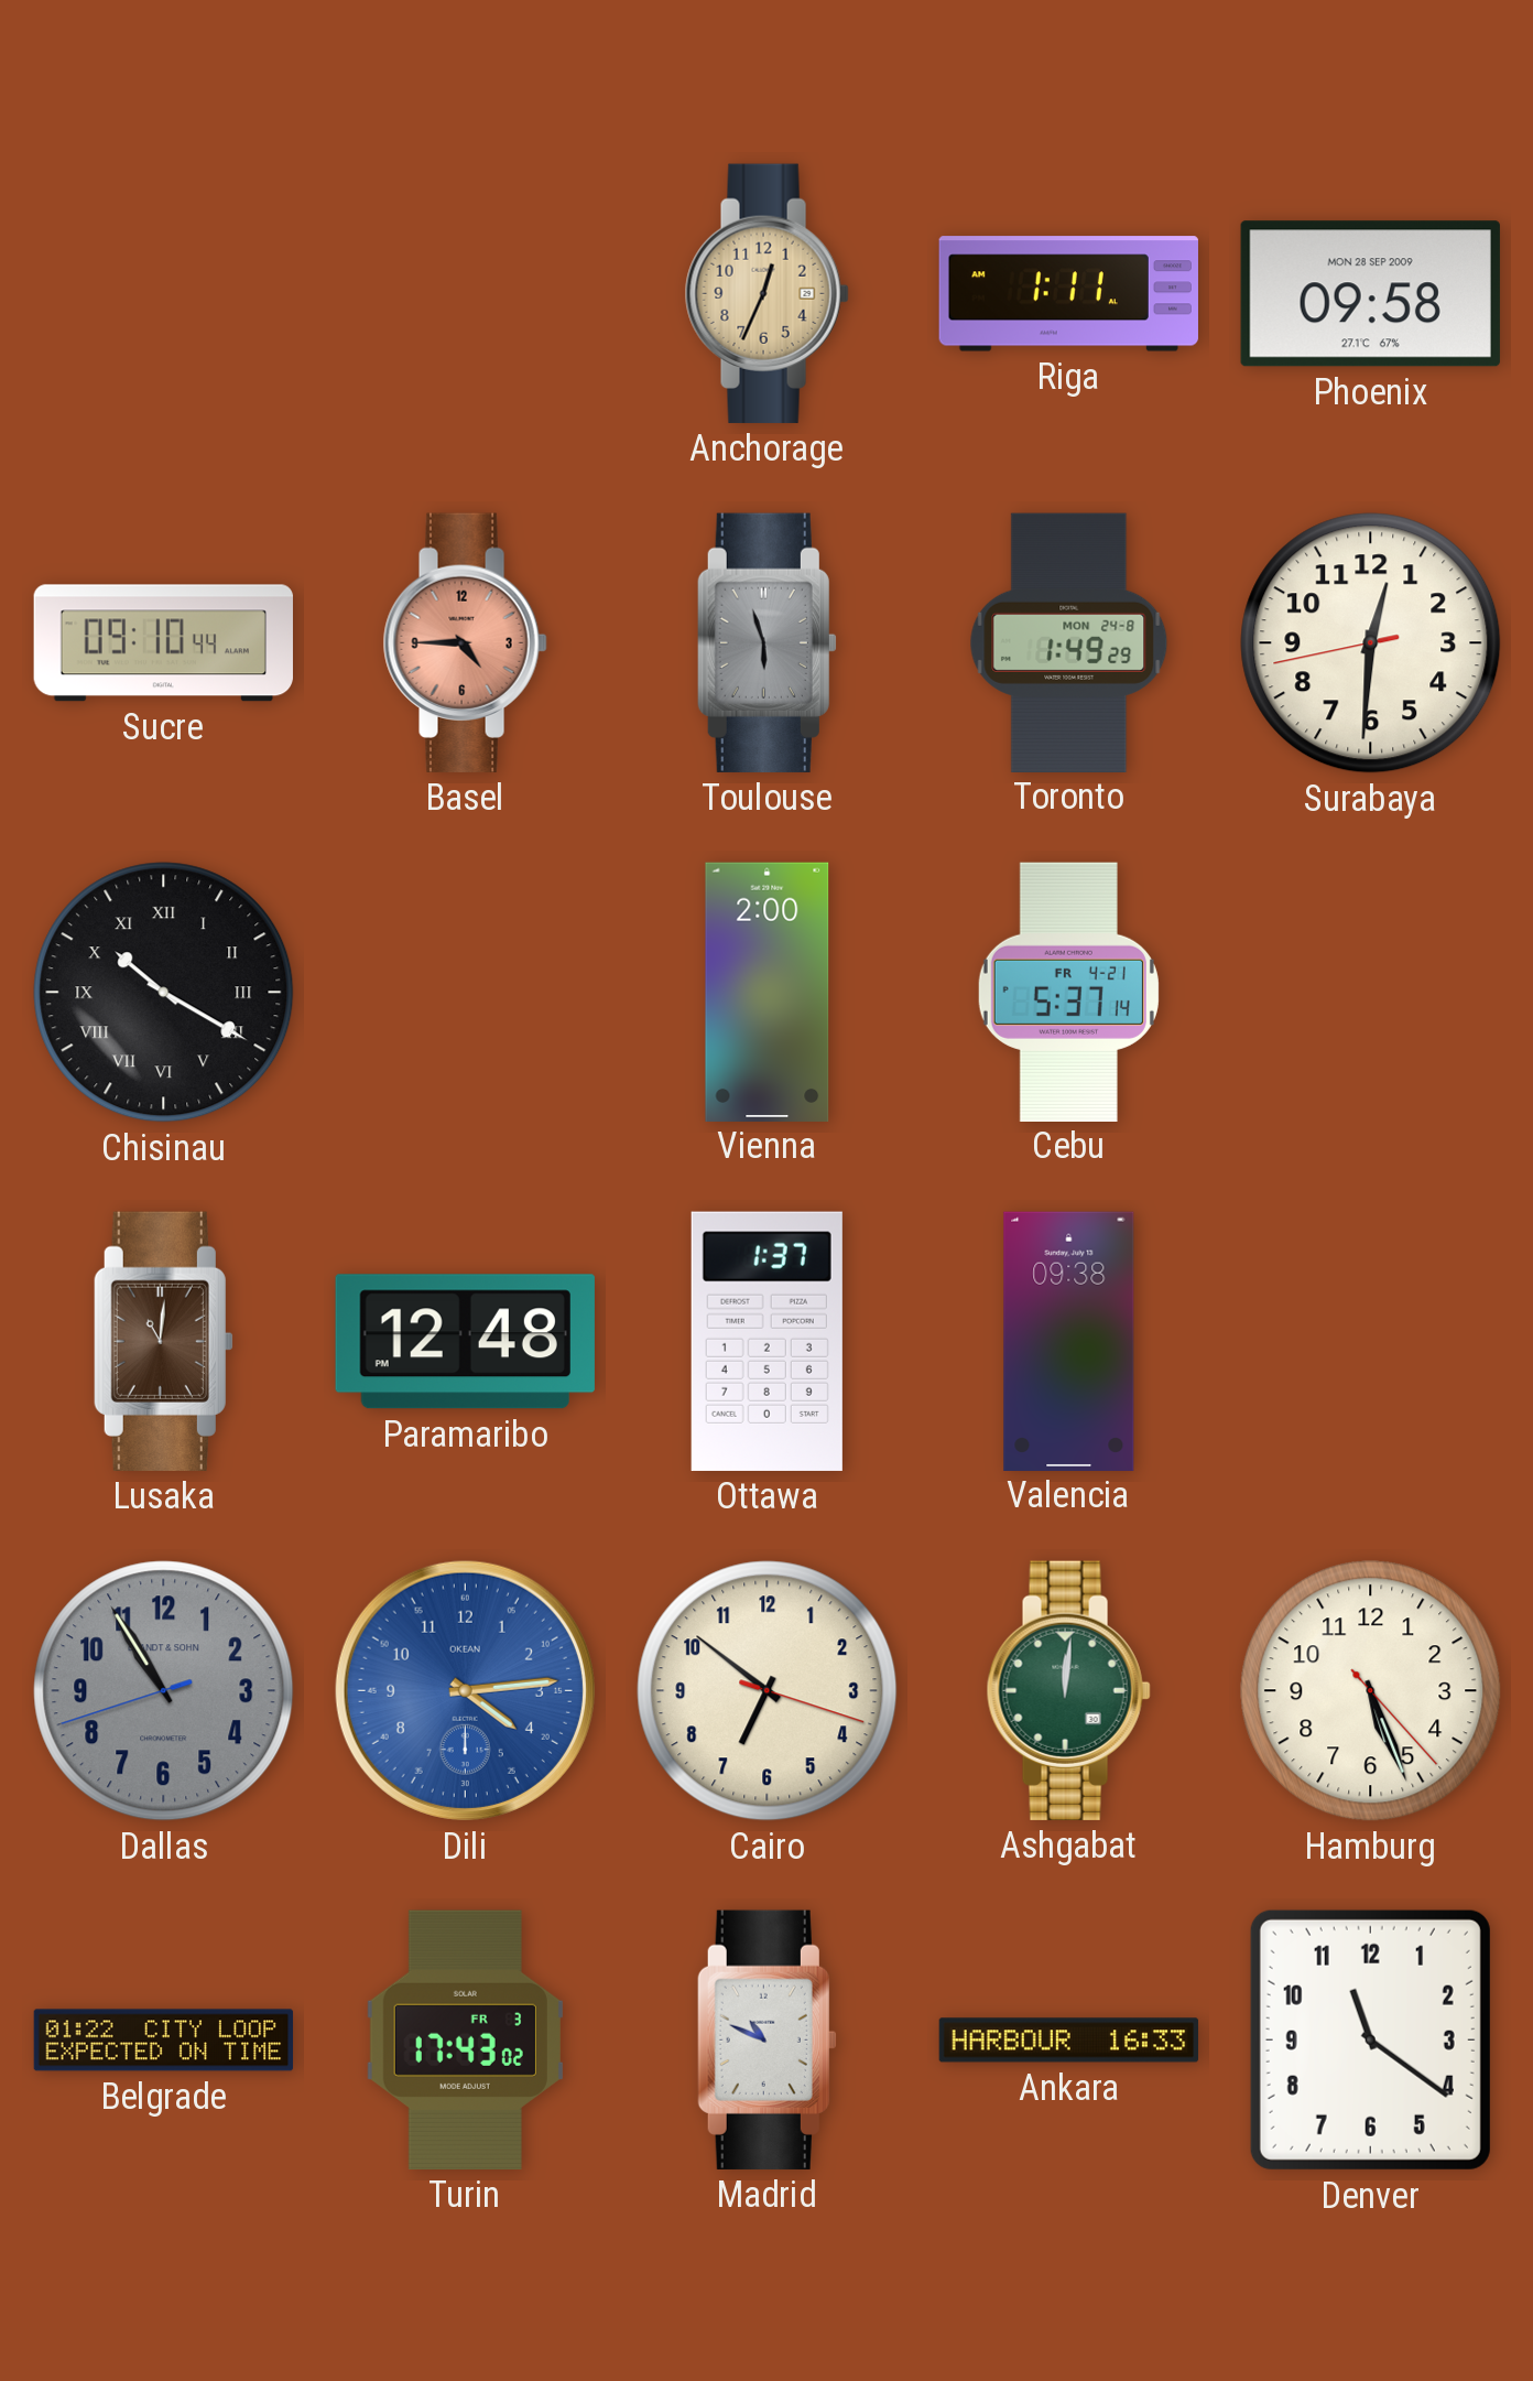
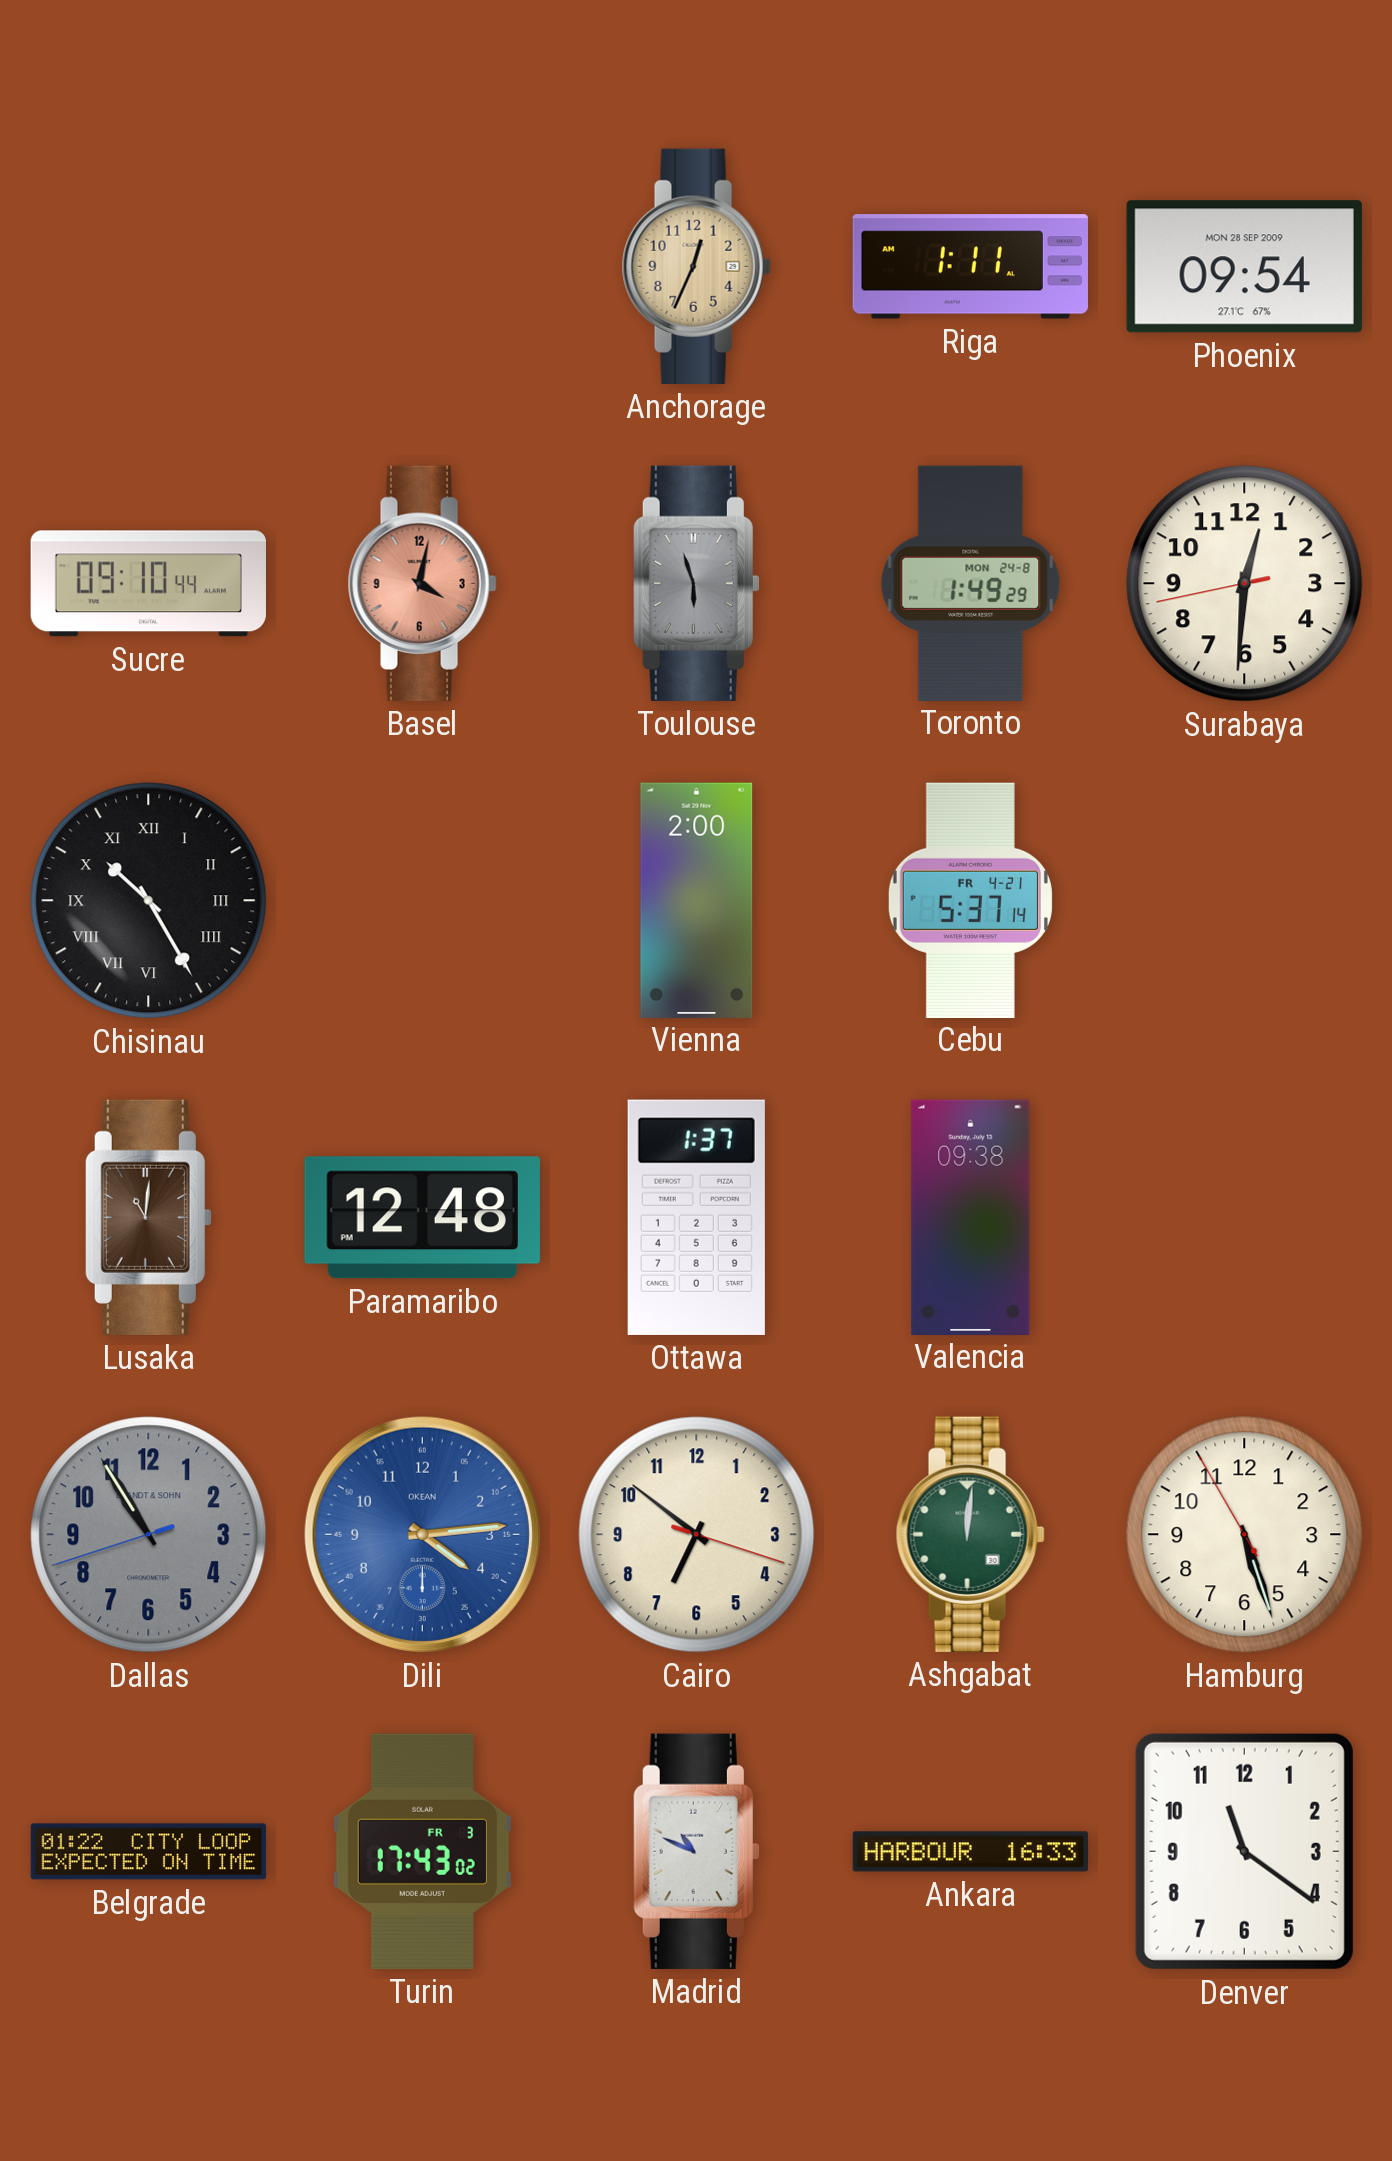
Phoenix: 09:58 -> 09:54 (1244, 267)
Basel: 4:45 -> 4:02 (422, 583)
Chisinau: 10:20 -> 10:25 (149, 901)
Hamburg: 5:26:23 -> 5:26:55 (1245, 1535)
